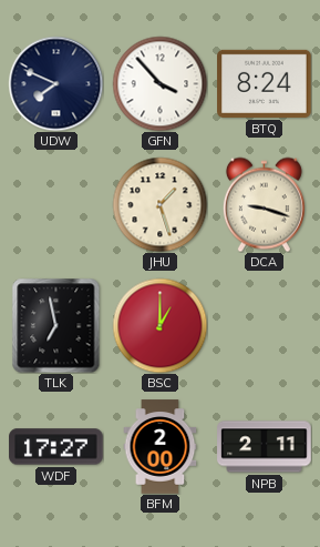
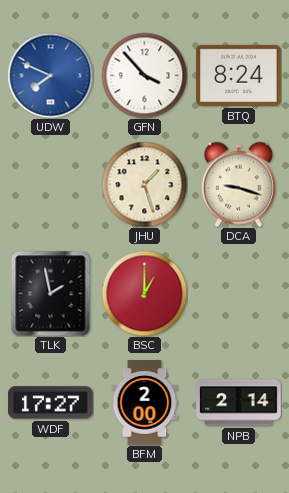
UDW dial: navy -> blue (50, 75)
TLK: 6:58 -> 1:58 (51, 293)
NPB: 2:11 -> 2:14 (239, 403)
